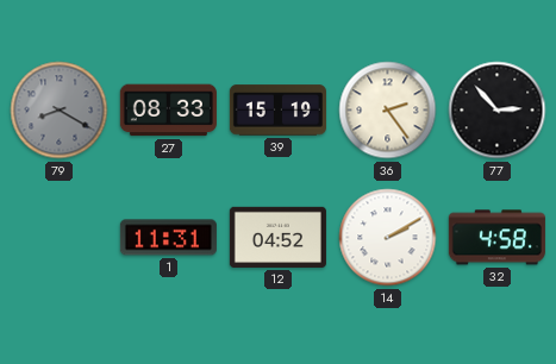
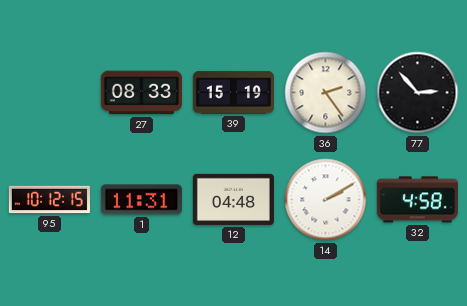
79: 8:20 -> none (60, 111)
95: none -> 10:12 (49, 200)
12: 04:52 -> 04:48 (233, 199)
